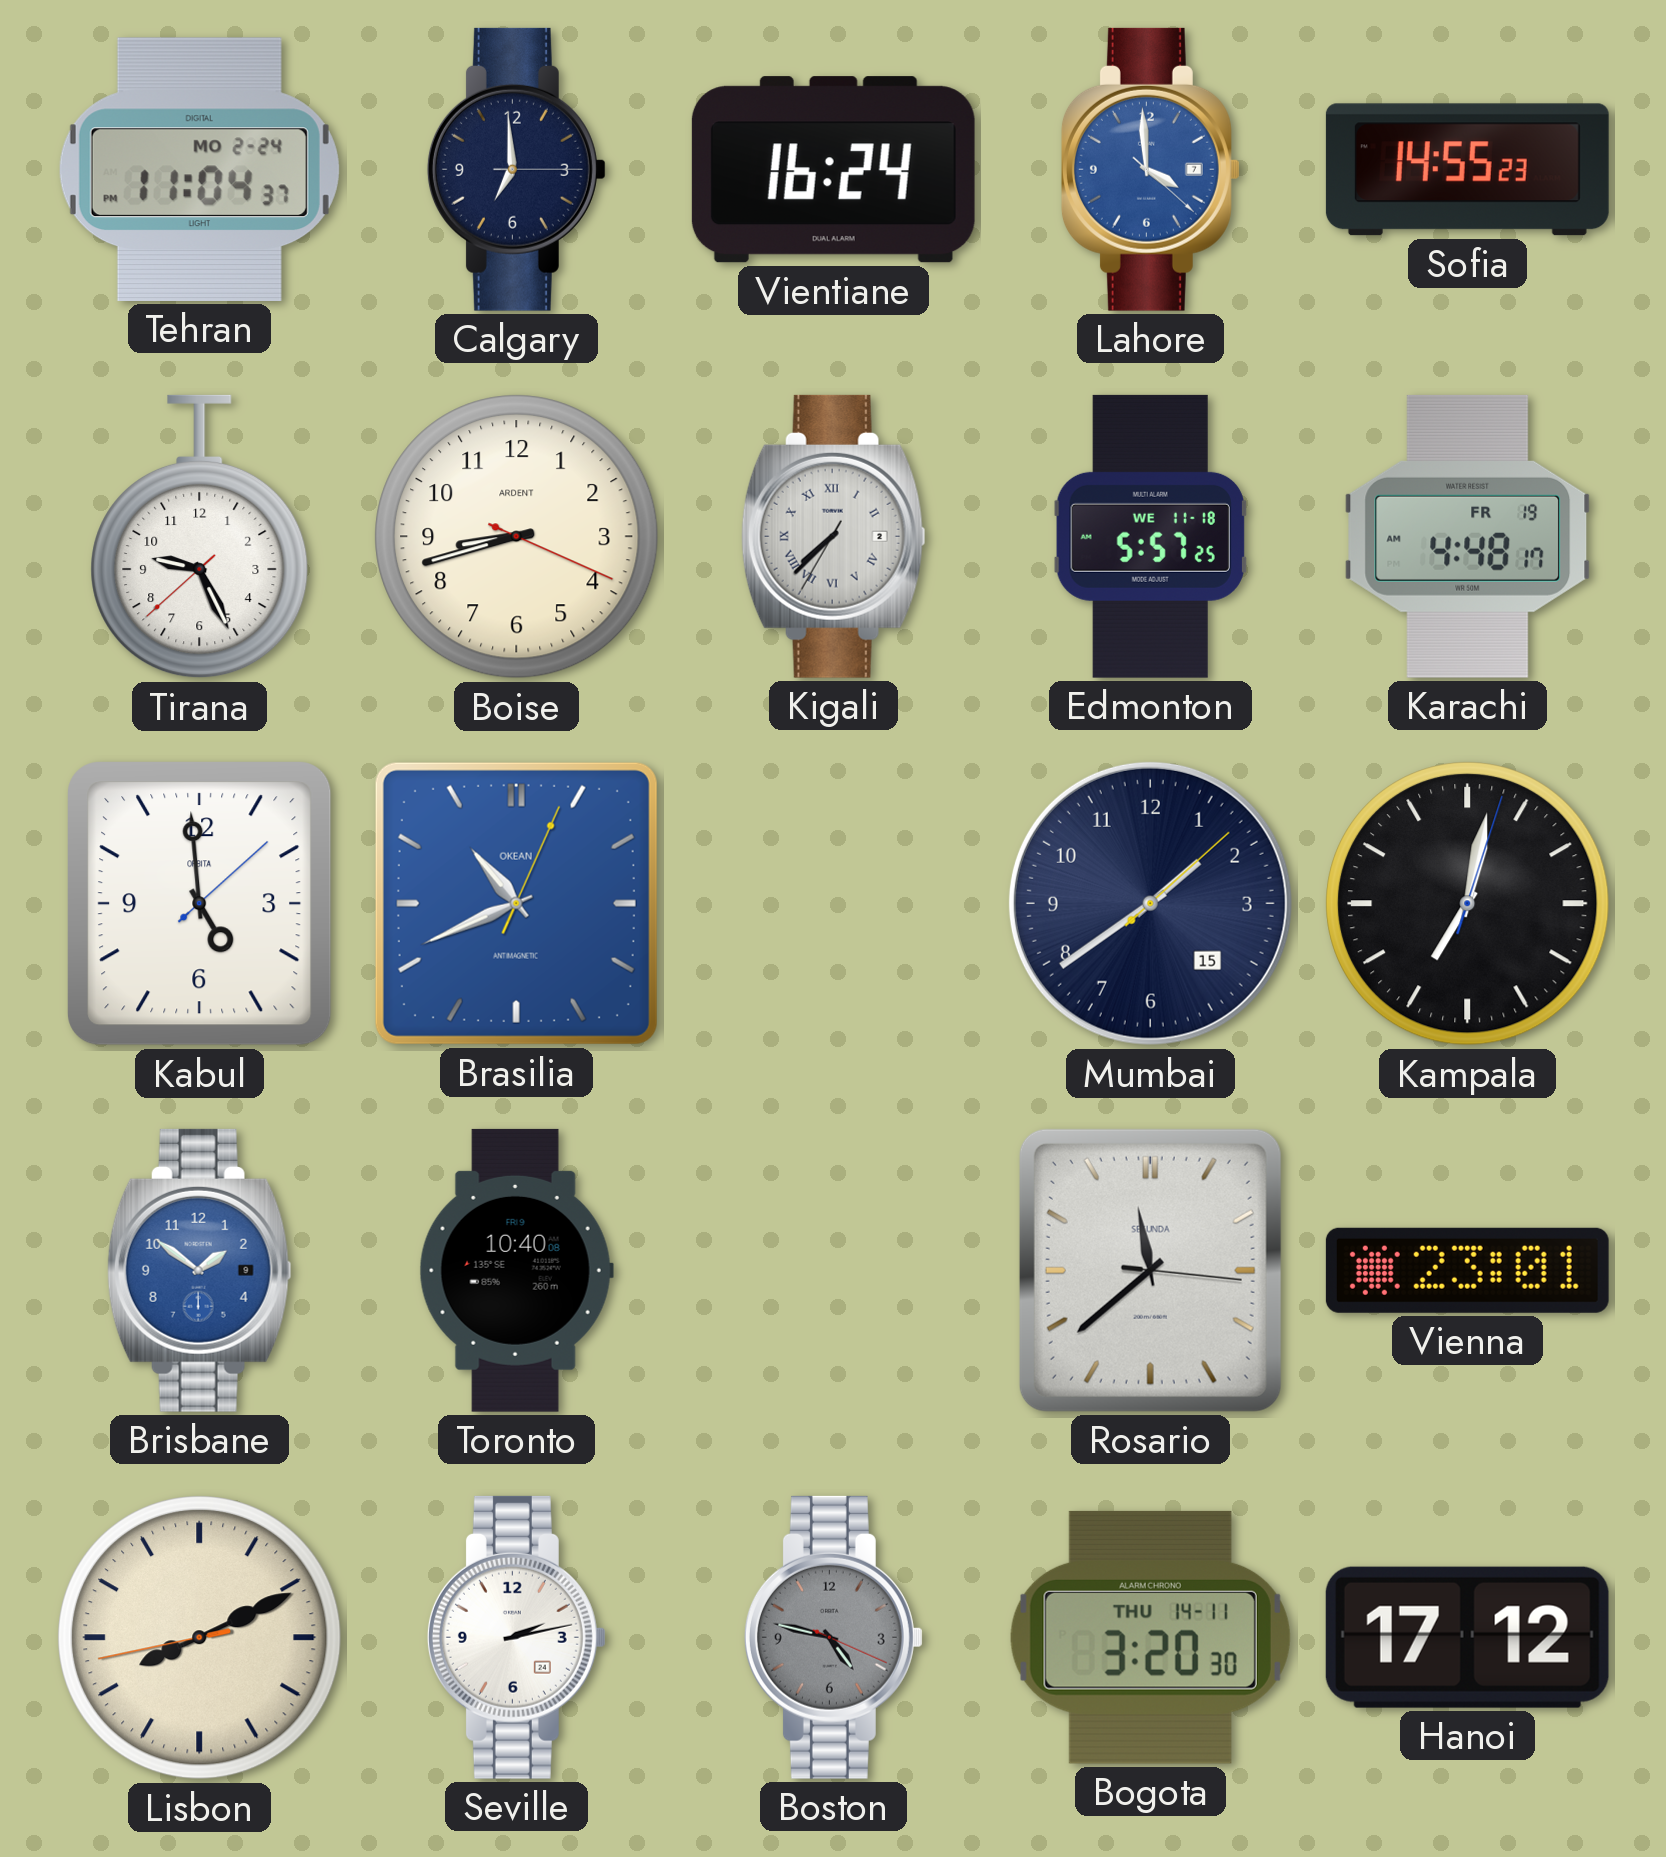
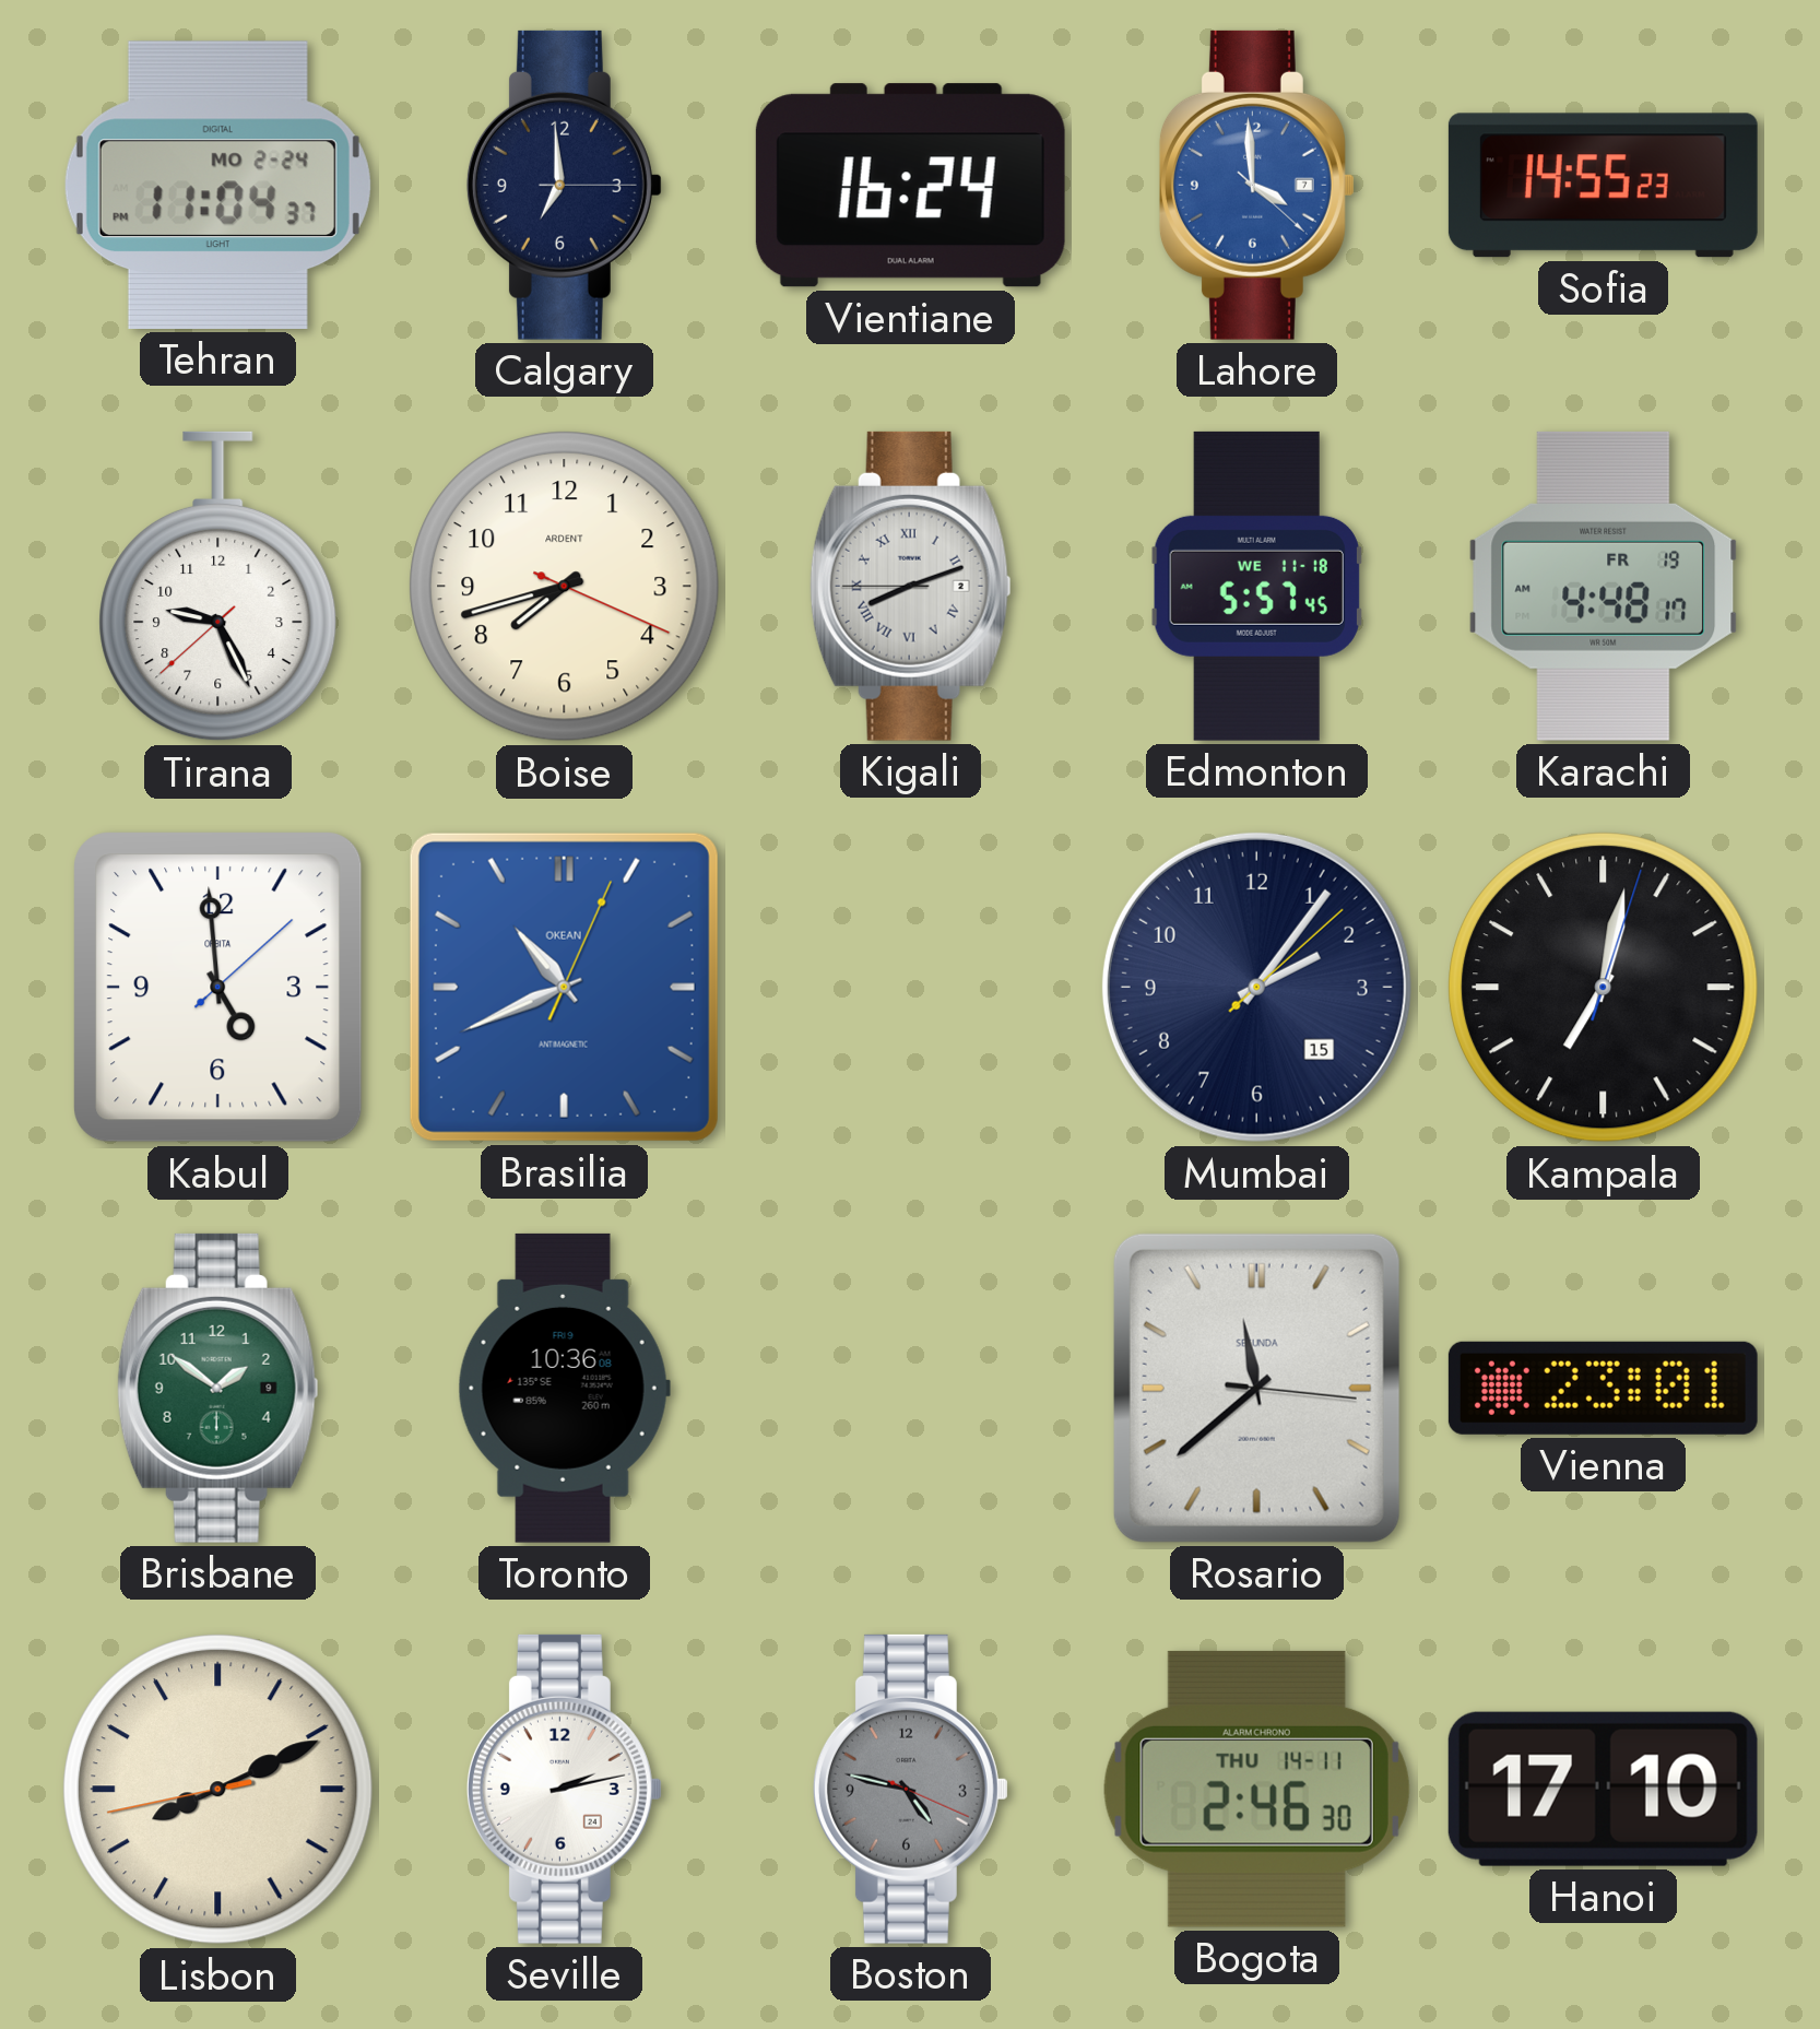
Boise: 8:42 -> 7:42 (565, 587)
Kigali: 7:37 -> 8:11 (910, 586)
Edmonton: 5:57:25 -> 5:57:45 (1256, 586)
Mumbai: 1:39 -> 2:06 (1256, 987)
Brisbane dial: blue -> green (217, 1388)
Toronto: 10:40 -> 10:36 (564, 1388)
Bogota: 3:20 -> 2:46 (1256, 1789)
Hanoi: 17:12 -> 17:10 (1603, 1789)
